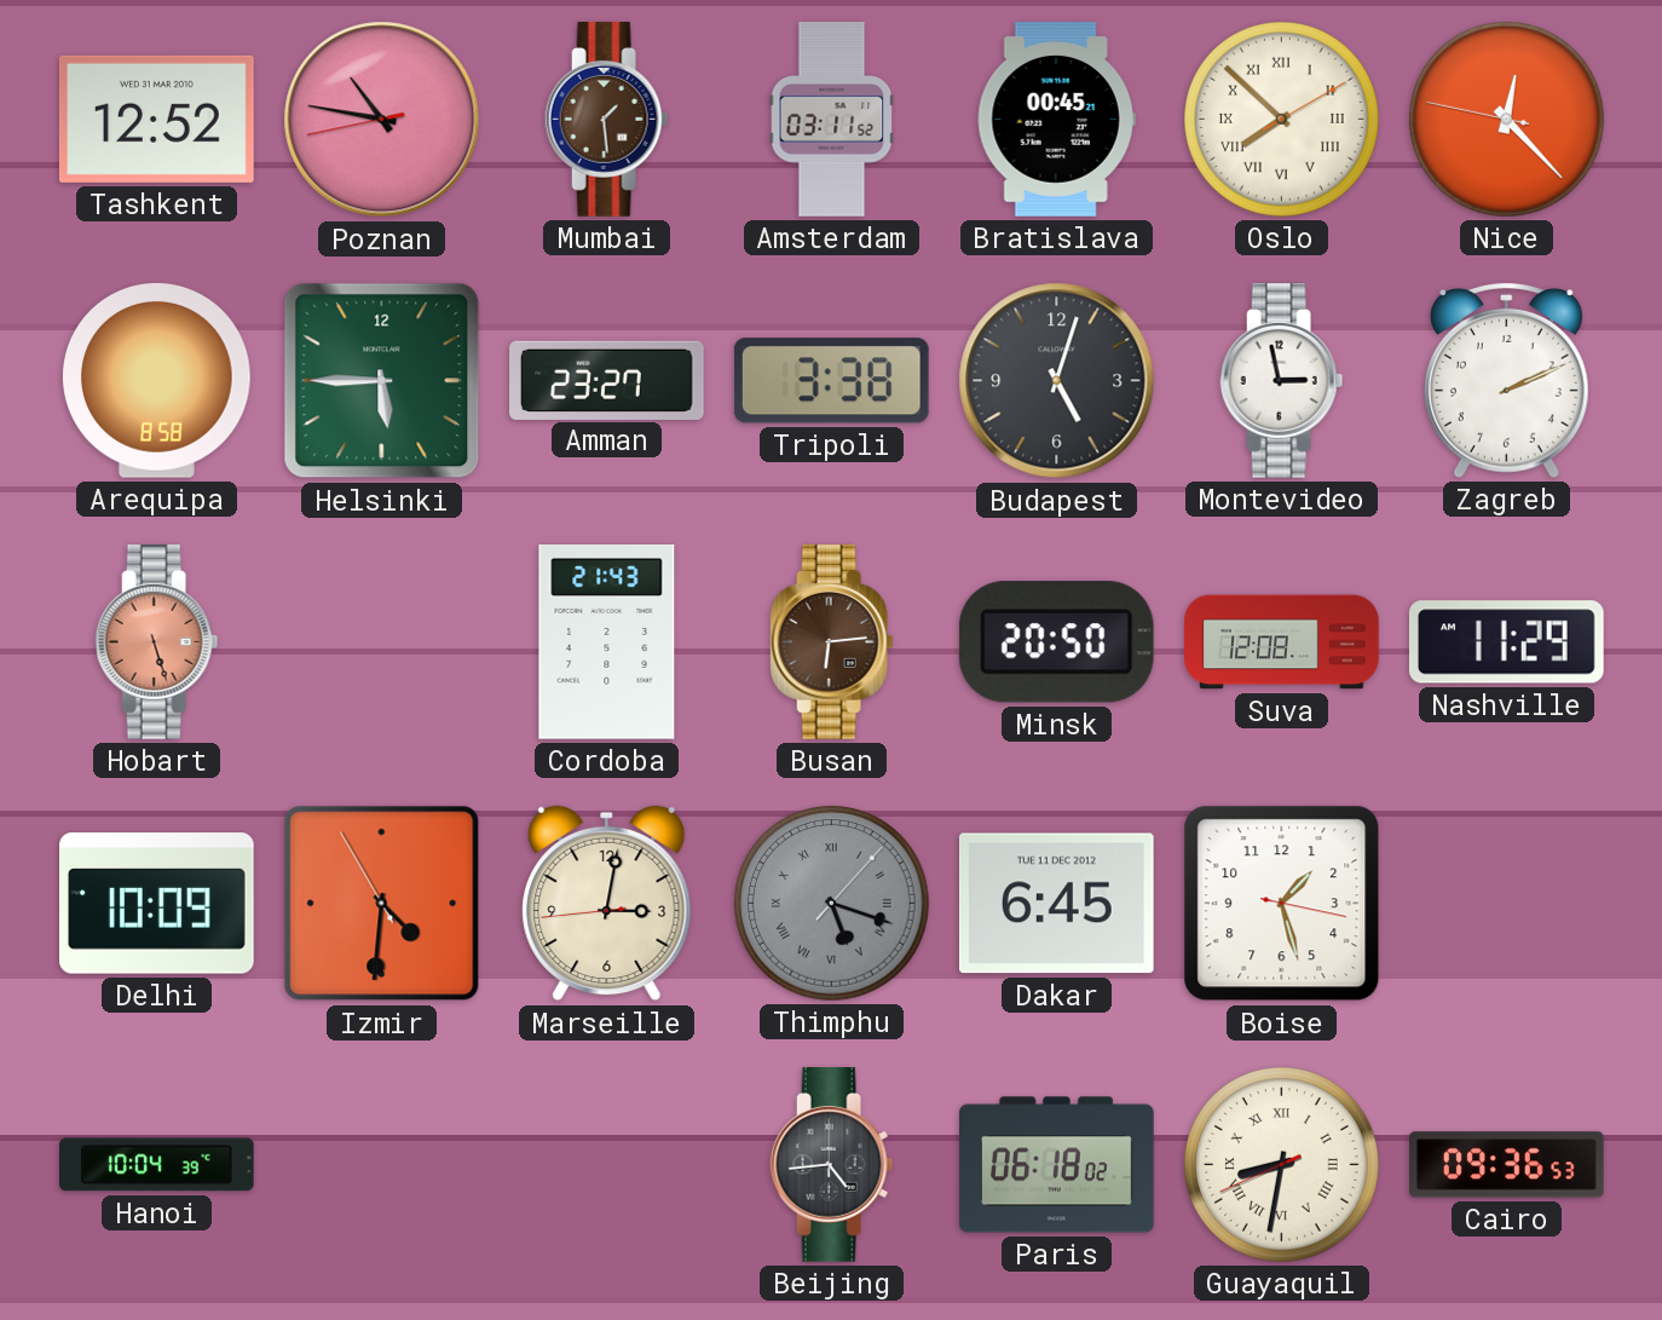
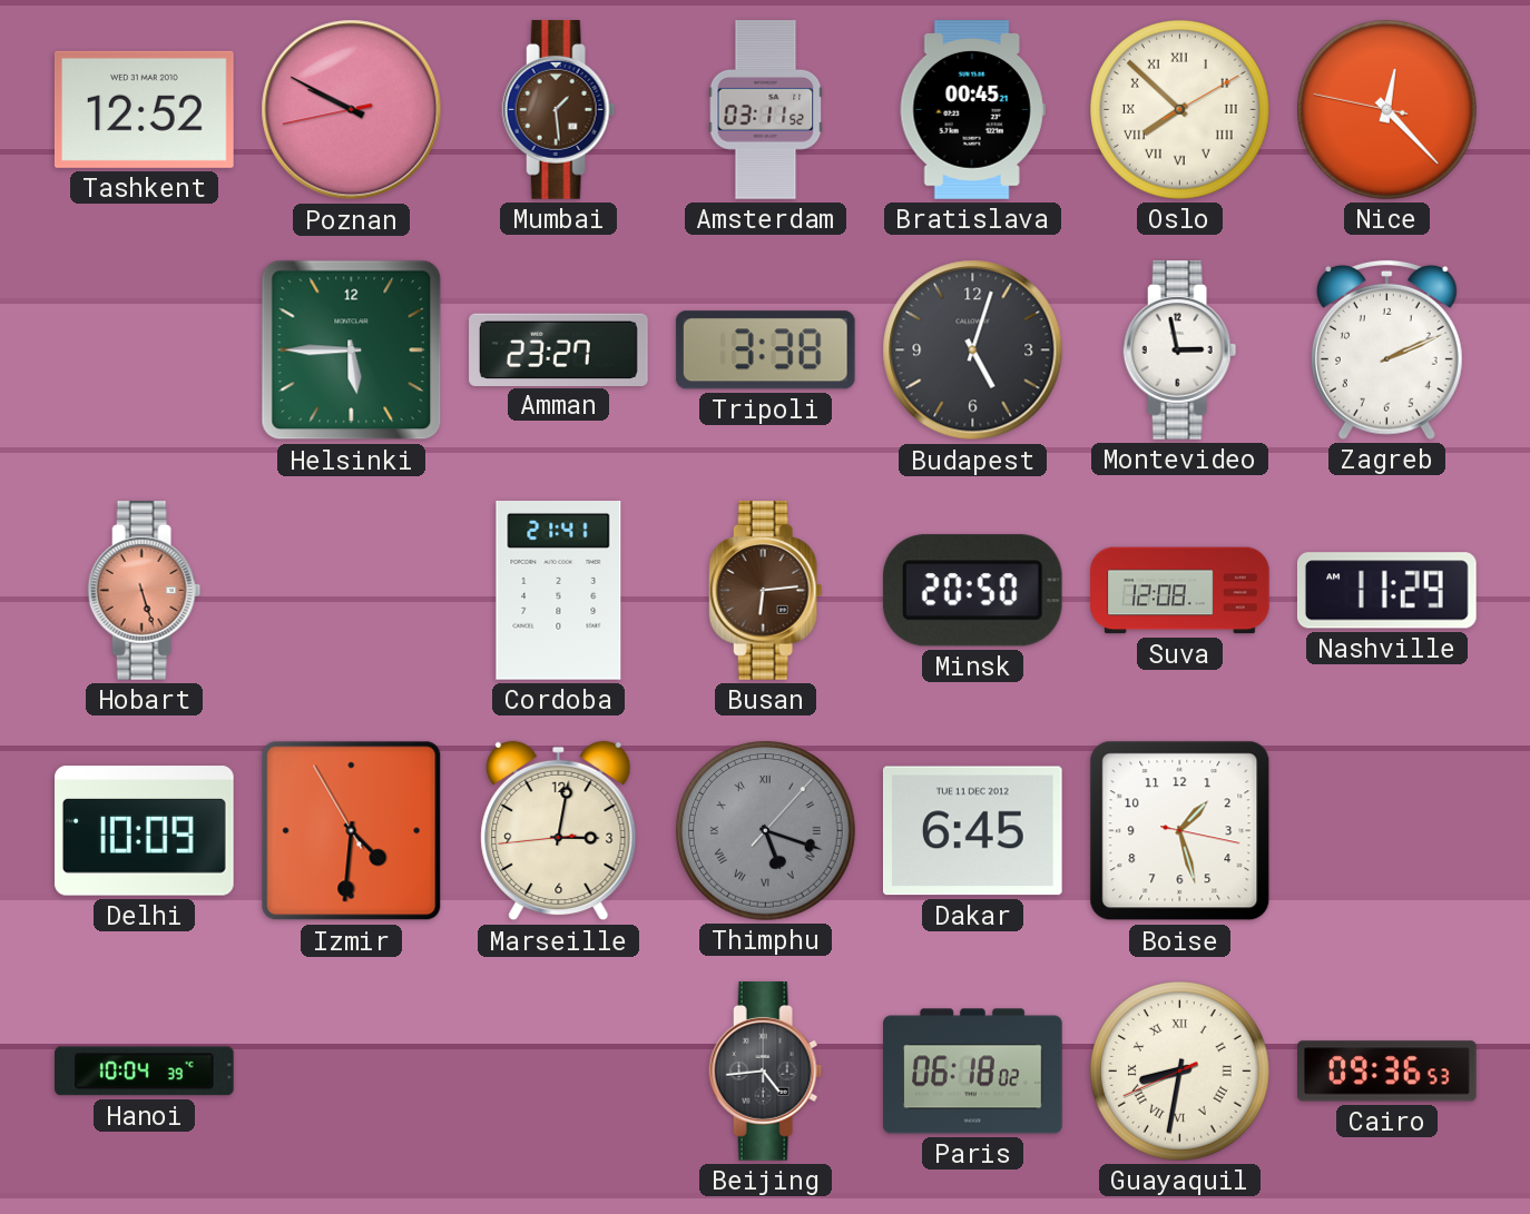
Poznan: 10:46 -> 9:49 (352, 110)
Arequipa: 8:58 -> none (157, 380)
Cordoba: 21:43 -> 21:41 (559, 591)
